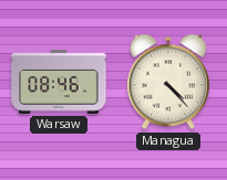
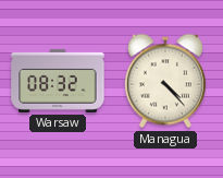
Warsaw: 08:46 -> 08:32 (58, 81)
